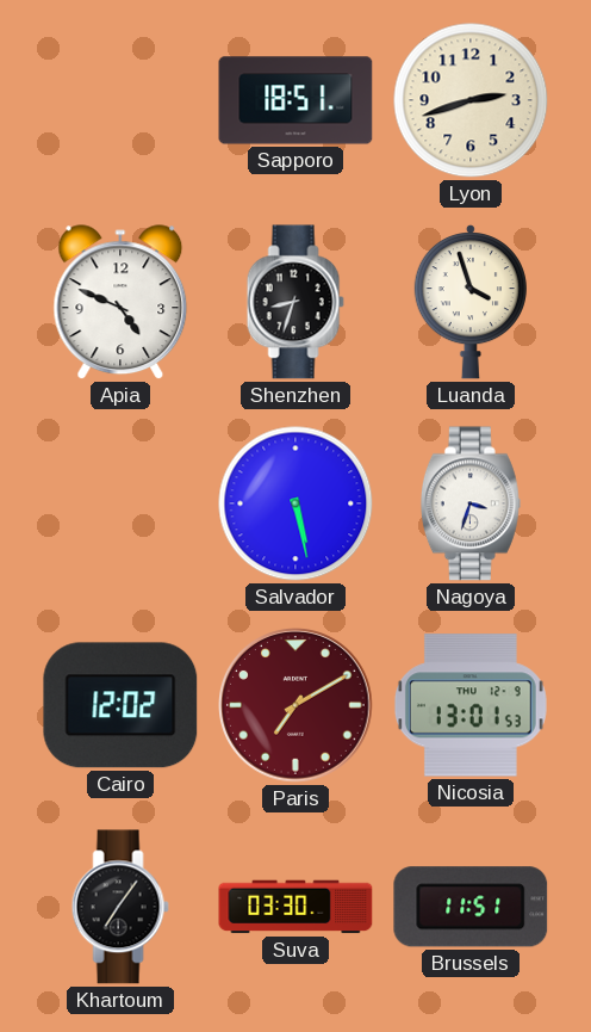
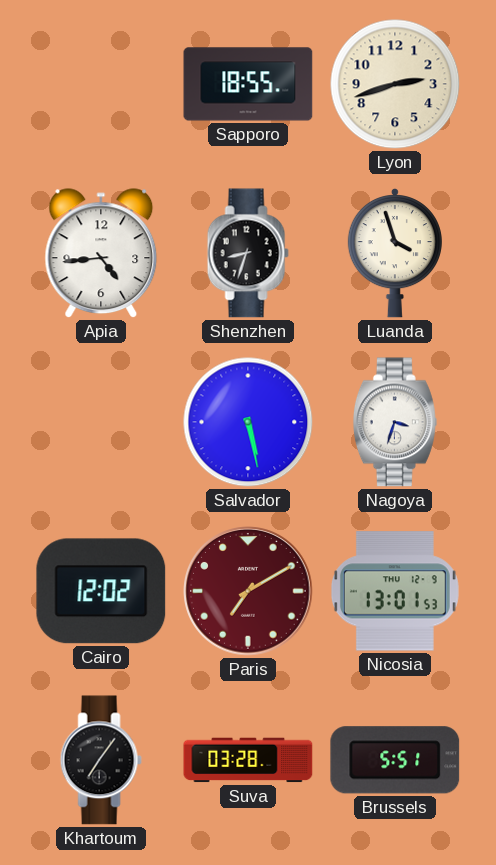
Sapporo: 18:51 -> 18:55 (248, 84)
Apia: 4:49 -> 4:44 (101, 254)
Suva: 03:30 -> 03:28 (248, 760)
Brussels: 11:51 -> 5:51 (395, 760)
